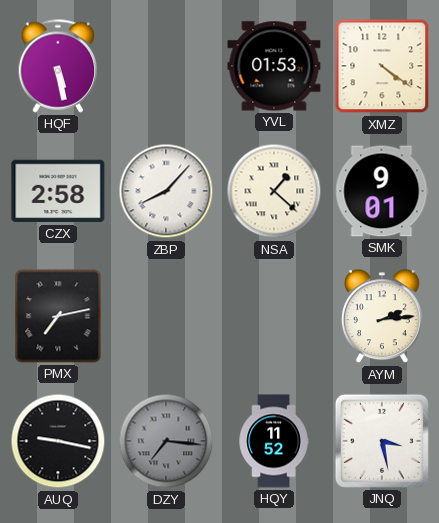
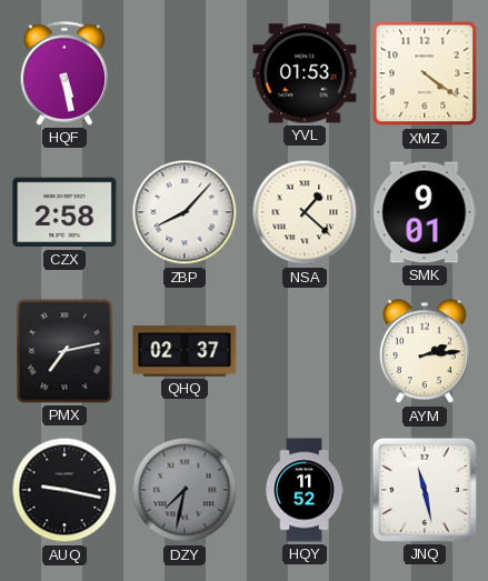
QHQ: none -> 02:37 (185, 351)
DZY: 7:16 -> 7:32 (185, 490)
JNQ: 3:28 -> 11:28 (425, 490)
